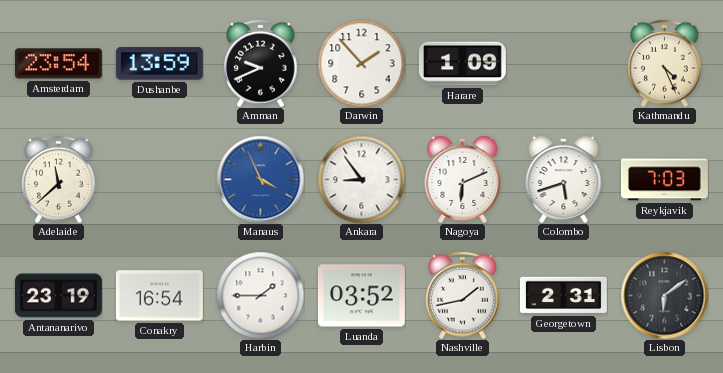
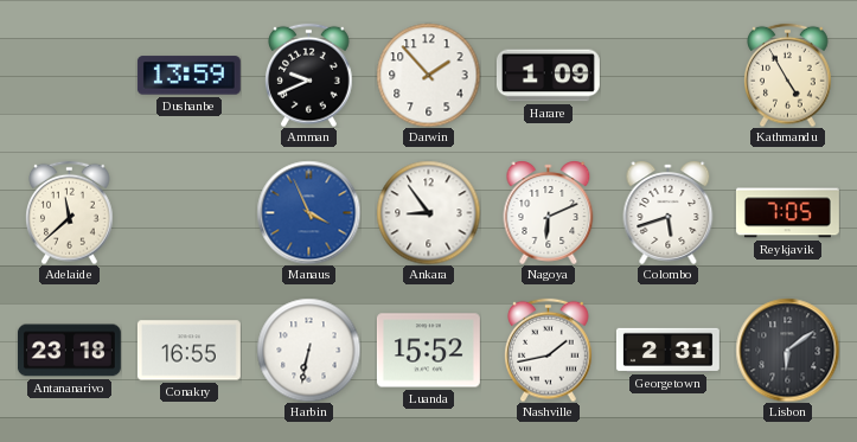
Amsterdam: 23:54 -> none (58, 64)
Kathmandu: 4:26 -> 4:55 (788, 75)
Reykjavik: 7:03 -> 7:05 (787, 213)
Antananarivo: 23:19 -> 23:18 (69, 351)
Conakry: 16:54 -> 16:55 (188, 351)
Harbin: 1:45 -> 6:32 (308, 350)
Luanda: 03:52 -> 15:52 (428, 351)
